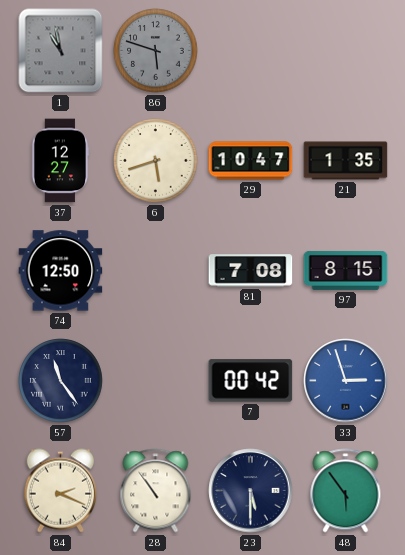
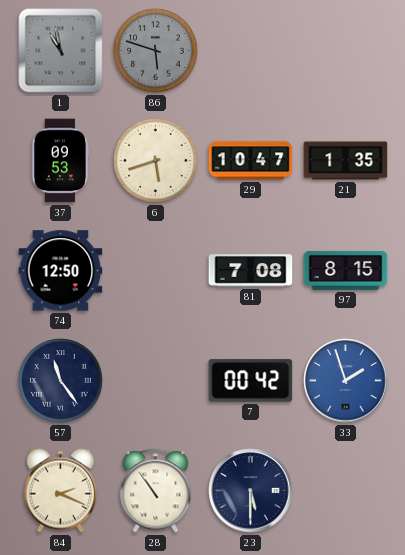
37: 12:27 -> 09:53 (60, 161)
33: 2:57 -> 1:57 (346, 381)
48: 5:54 -> none (346, 491)
